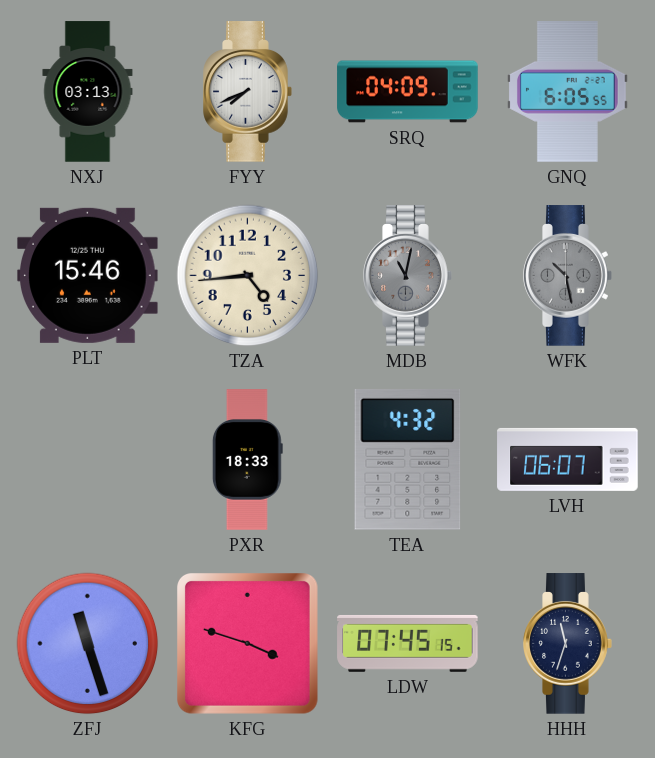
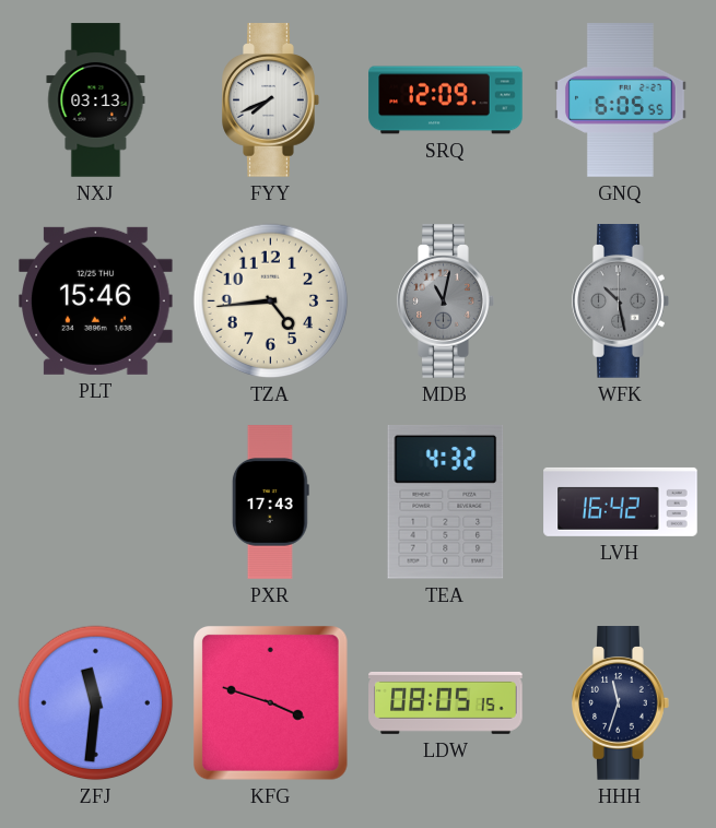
SRQ: 04:09 -> 12:09 (446, 100)
PXR: 18:33 -> 17:43 (270, 502)
LVH: 06:07 -> 16:42 (621, 501)
ZFJ: 11:27 -> 11:31 (96, 703)
LDW: 07:45 -> 08:05 (446, 702)
